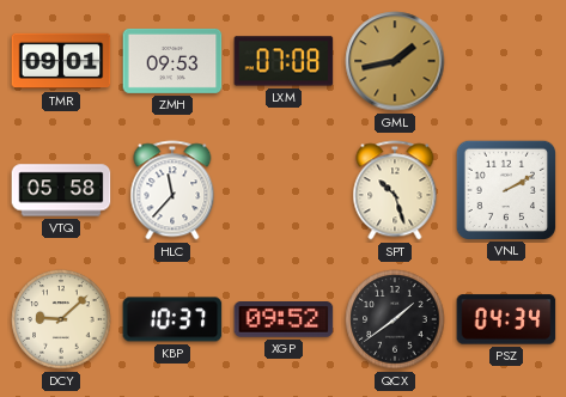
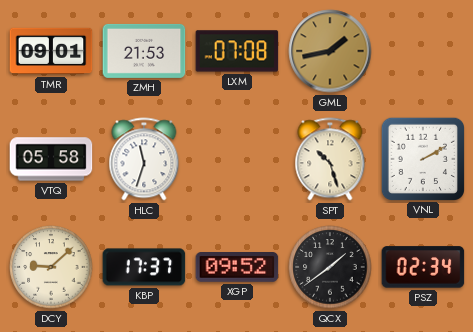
ZMH: 09:53 -> 21:53 (144, 51)
HLC: 11:37 -> 11:33 (144, 159)
KBP: 10:37 -> 17:37 (144, 267)
PSZ: 04:34 -> 02:34 (423, 267)
